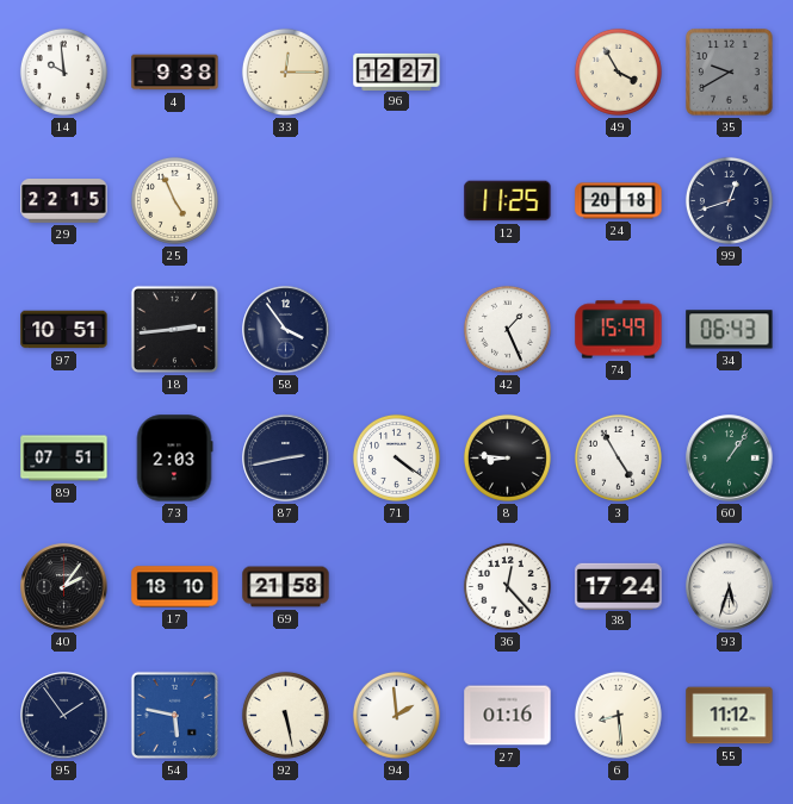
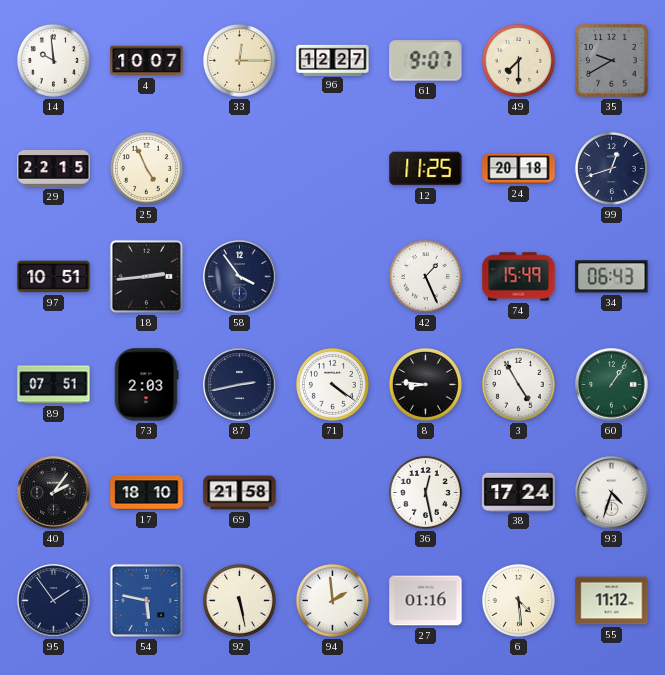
4: 9:38 -> 10:07 (147, 61)
61: none -> 9:07 (426, 61)
49: 3:55 -> 7:30 (518, 60)
36: 12:23 -> 12:28 (425, 492)
93: 5:33 -> 4:33 (612, 493)
6: 8:29 -> 4:29 (518, 600)
